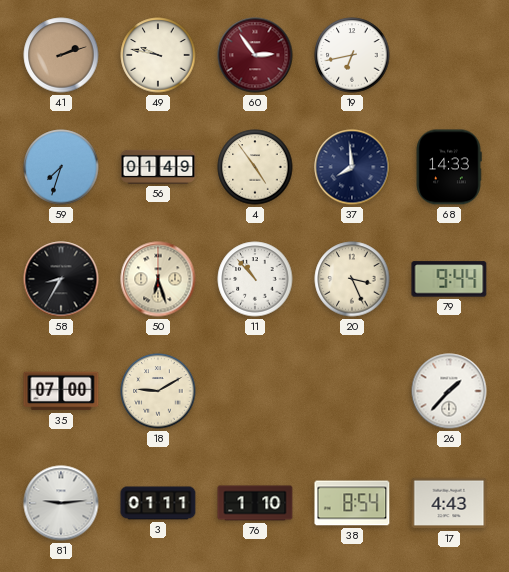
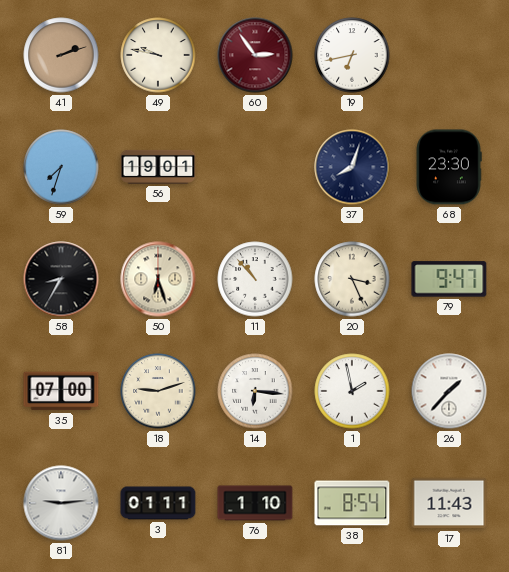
56: 01:49 -> 19:01 (158, 167)
4: 4:54 -> none (255, 167)
37: 7:59 -> 8:03 (352, 167)
68: 14:33 -> 23:30 (449, 167)
79: 9:44 -> 9:47 (449, 279)
18: 9:10 -> 9:12 (158, 391)
14: none -> 6:16 (255, 391)
1: none -> 1:58 (352, 391)
17: 4:43 -> 11:43 (449, 503)
